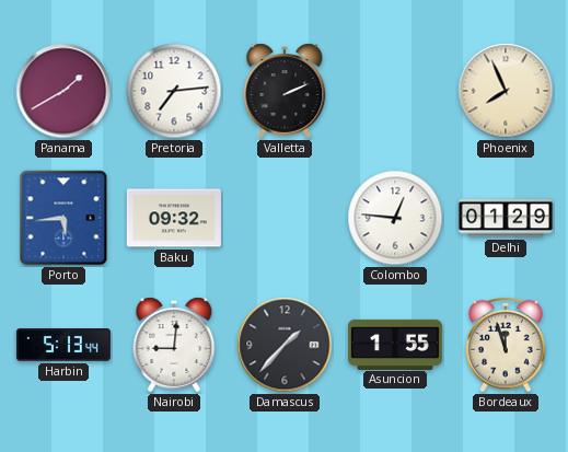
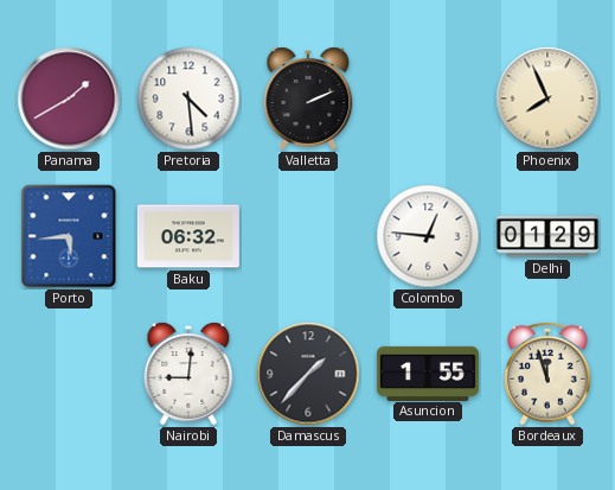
Pretoria: 7:14 -> 4:29 (188, 98)
Baku: 09:32 -> 06:32 (188, 236)
Harbin: 5:13 -> none (63, 345)
